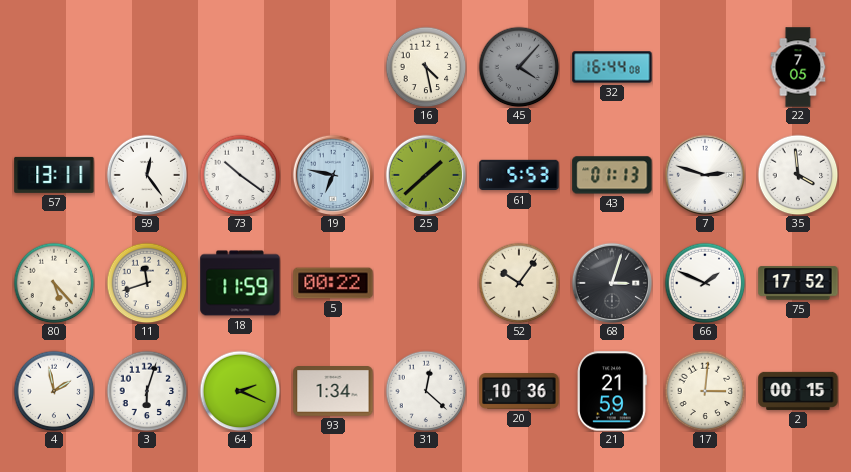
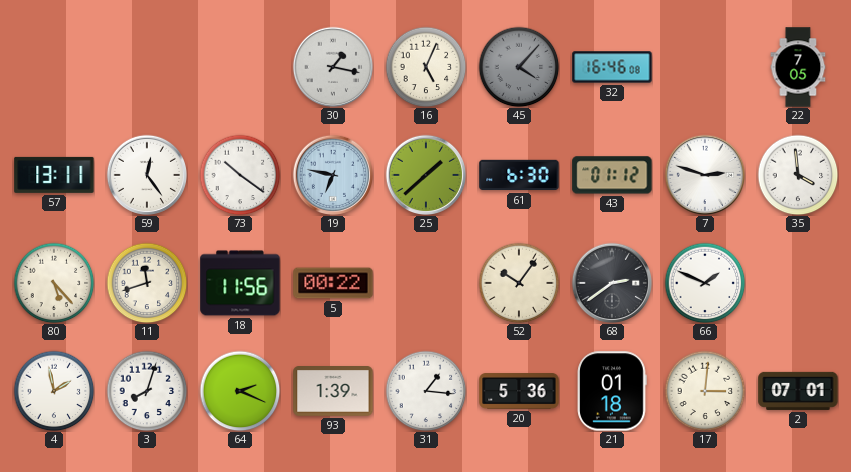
30: none -> 1:17 (332, 66)
16: 4:28 -> 5:04 (426, 67)
32: 16:44 -> 16:46 (612, 67)
61: 5:53 -> 6:30 (519, 175)
43: 01:13 -> 01:12 (612, 175)
18: 11:59 -> 11:56 (240, 283)
68: 3:03 -> 2:39 (611, 282)
75: 17:52 -> none (798, 283)
3: 6:03 -> 8:03 (147, 391)
93: 1:34 -> 1:39 (333, 392)
31: 12:22 -> 1:16 (426, 391)
20: 10:36 -> 5:36 (519, 391)
21: 21:59 -> 01:18 (612, 391)
2: 00:15 -> 07:01 (798, 391)
